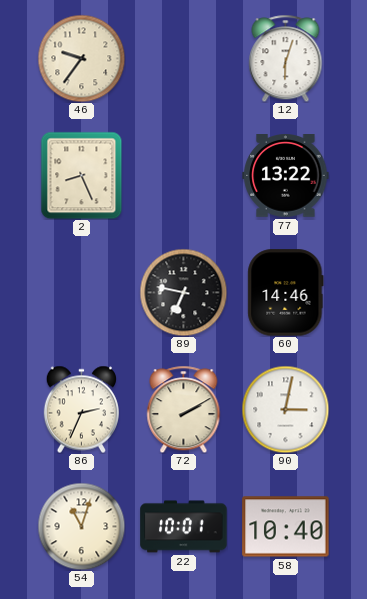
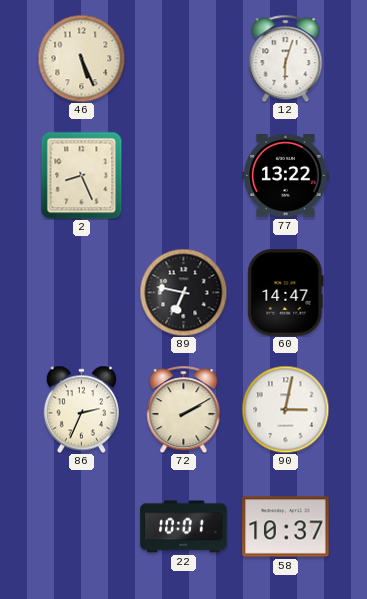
46: 9:36 -> 5:26 (81, 58)
60: 14:46 -> 14:47 (286, 293)
54: 11:03 -> none (81, 526)
58: 10:40 -> 10:37 (286, 527)
